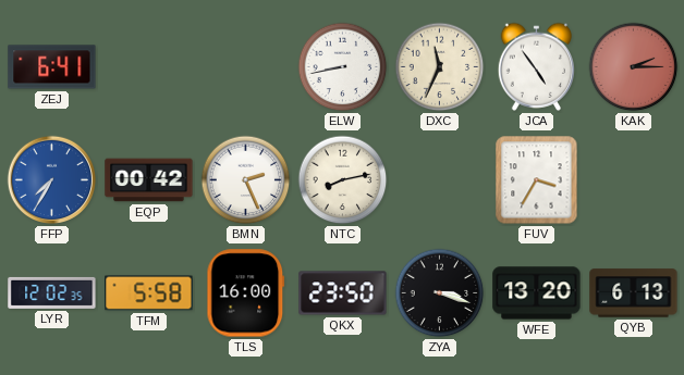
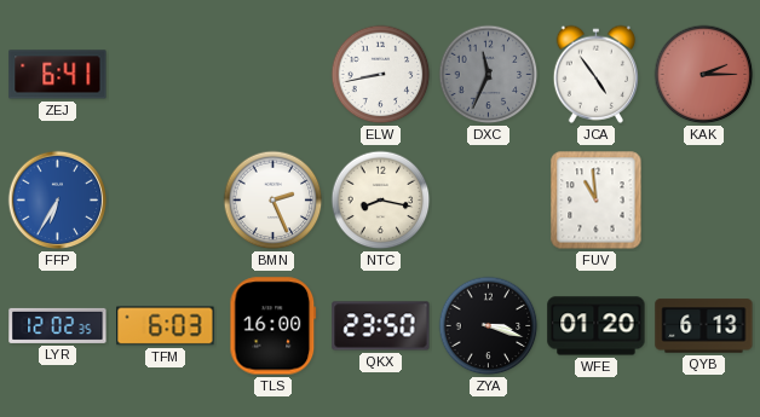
DXC dial: cream -> grey (489, 75)
FFP: 7:35 -> 6:35 (58, 201)
EQP: 00:42 -> none (149, 180)
NTC: 8:13 -> 8:17 (381, 201)
FUV: 3:35 -> 10:59 (597, 201)
TFM: 5:58 -> 6:03 (166, 326)
WFE: 13:20 -> 01:20 (597, 326)
